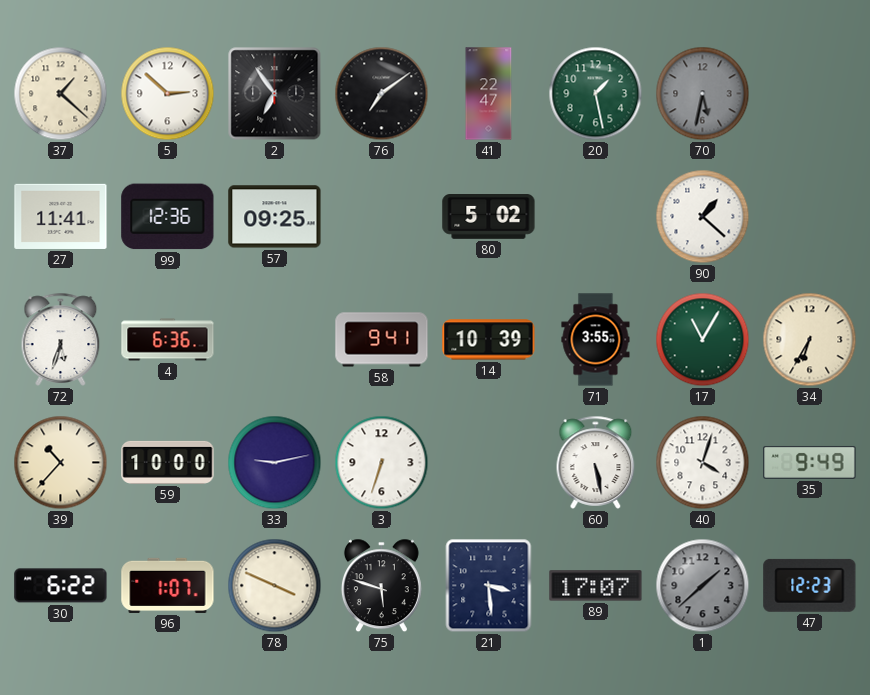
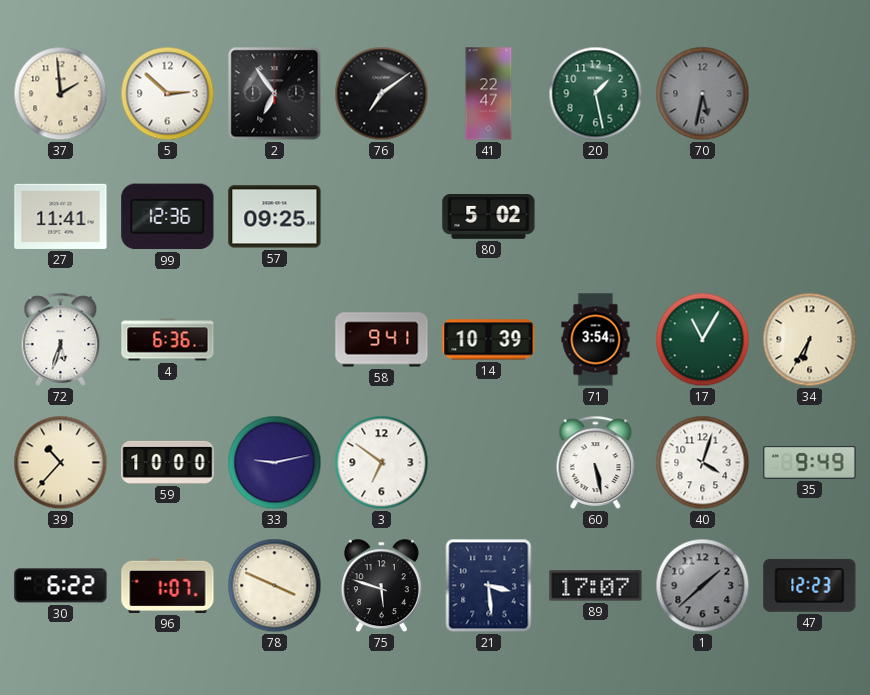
37: 1:22 -> 1:59 (61, 94)
90: 1:22 -> none (703, 217)
71: 3:55 -> 3:54 (596, 340)
3: 6:33 -> 6:51 (382, 463)
